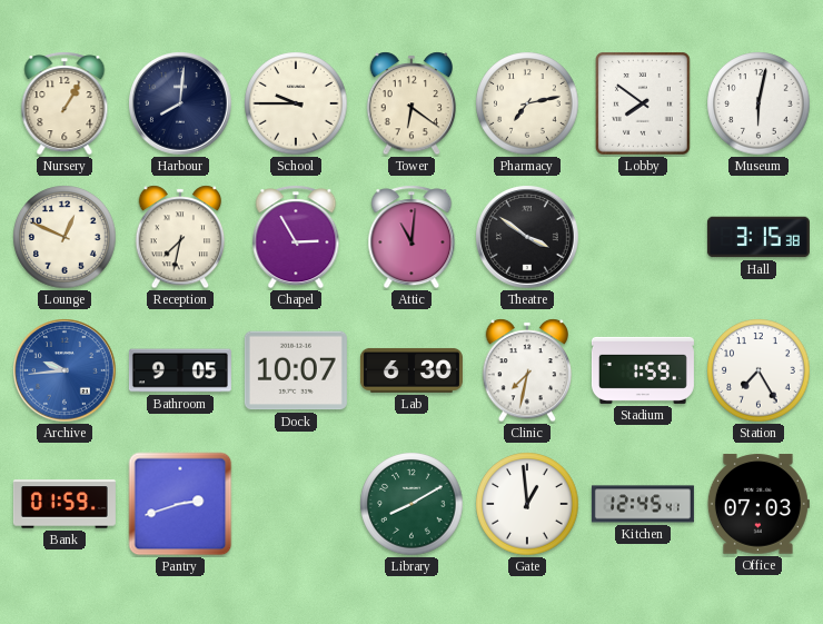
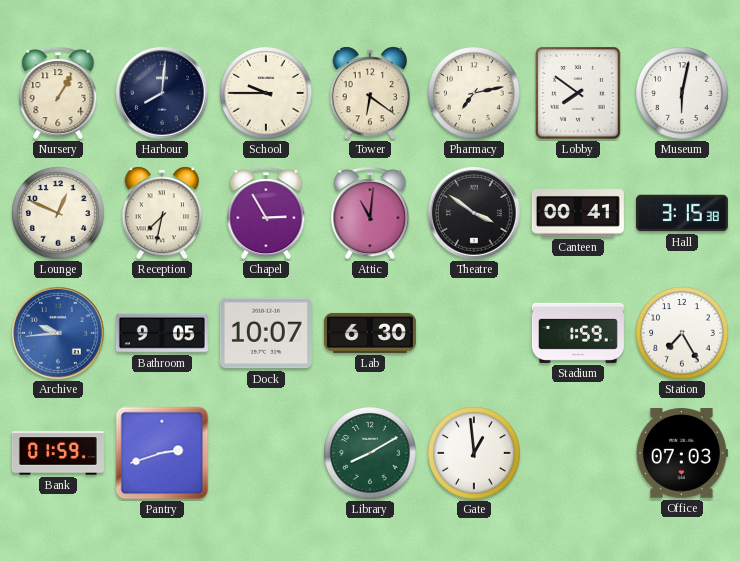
Canteen: none -> 00:41 (578, 213)
Clinic: 7:32 -> none (527, 370)
Kitchen: 12:45 -> none (643, 504)
